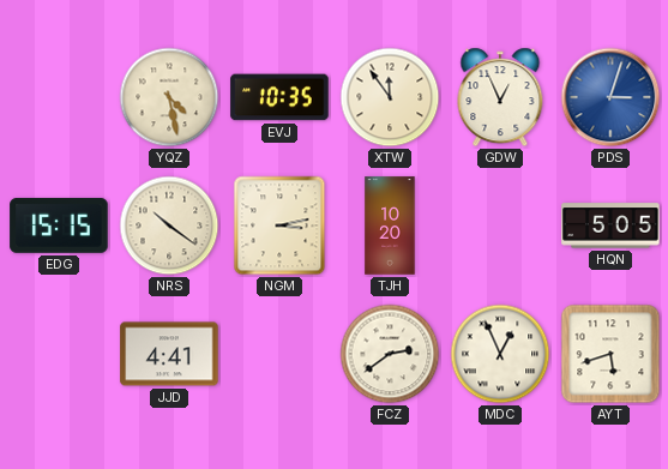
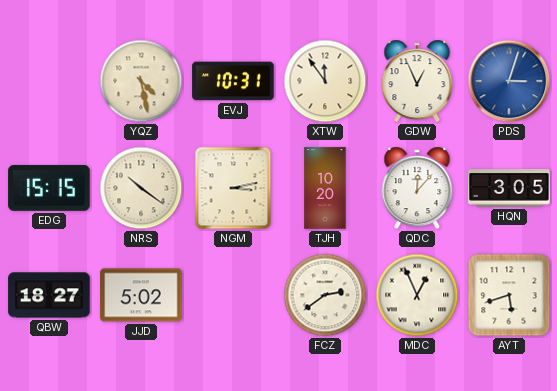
EVJ: 10:35 -> 10:31 (233, 81)
QDC: none -> 12:07 (417, 188)
HQN: 5:05 -> 3:05 (509, 188)
QBW: none -> 18:27 (49, 295)
JJD: 4:41 -> 5:02 (141, 295)
